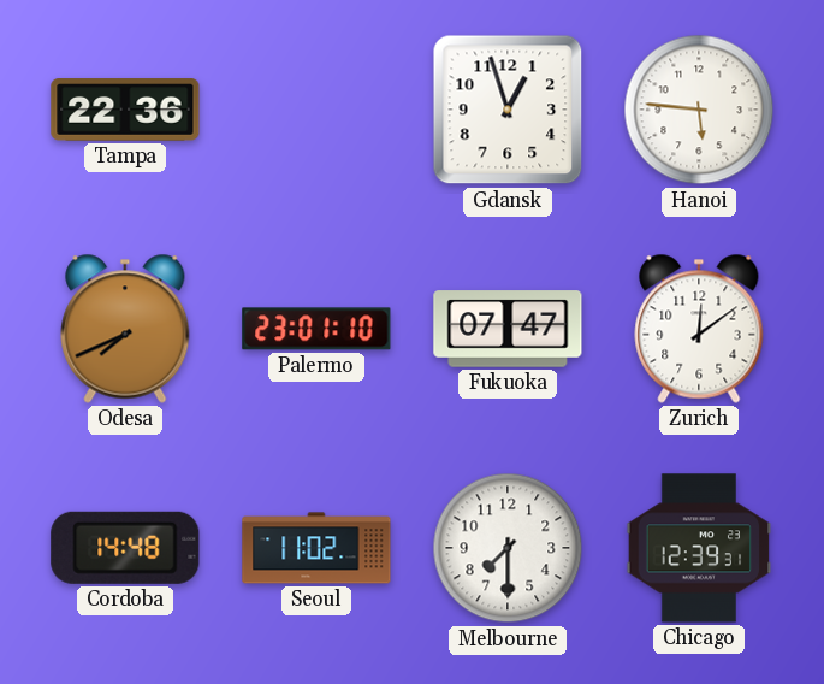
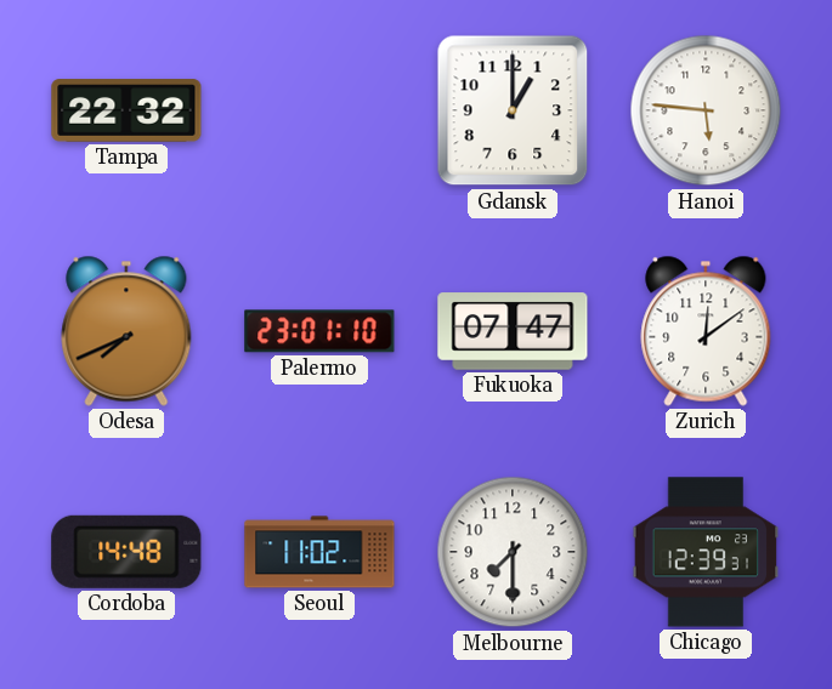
Tampa: 22:36 -> 22:32 (126, 110)
Gdansk: 12:57 -> 1:00 (513, 110)
